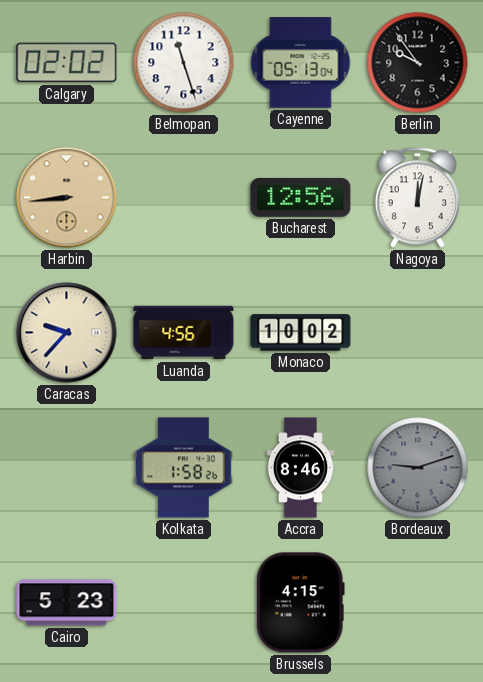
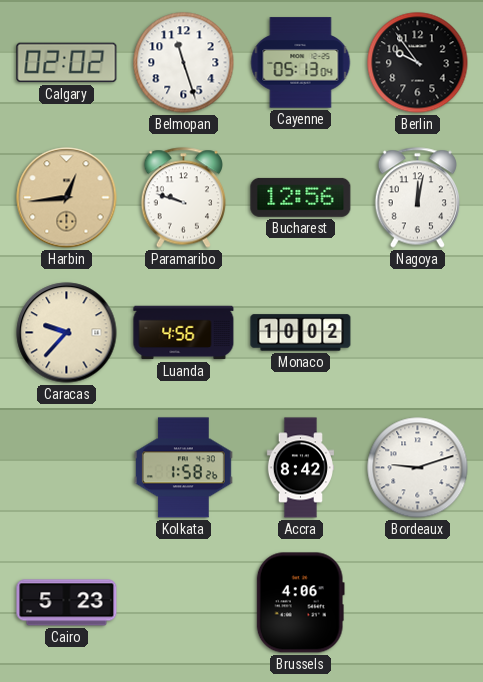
Harbin: 8:44 -> 12:44 (67, 198)
Paramaribo: none -> 9:48 (183, 198)
Accra: 8:46 -> 8:42 (300, 468)
Bordeaux dial: grey -> white (418, 468)
Brussels: 4:15 -> 4:06 (300, 603)
